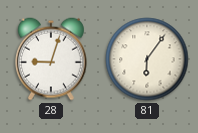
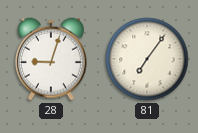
81: 6:06 -> 7:06 (147, 59)
